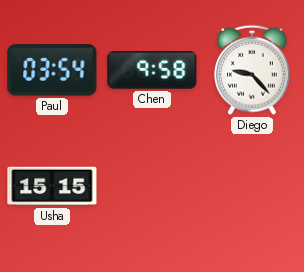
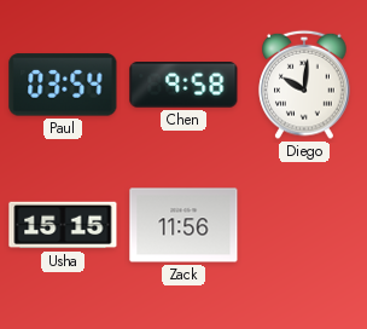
Diego: 9:23 -> 10:01 (304, 85)
Zack: none -> 11:56 (183, 225)
